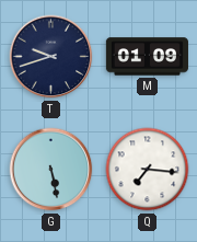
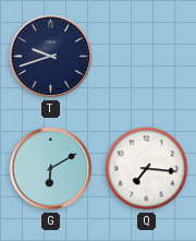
M: 01:09 -> none (147, 57)
G: 5:28 -> 6:10 (51, 169)
